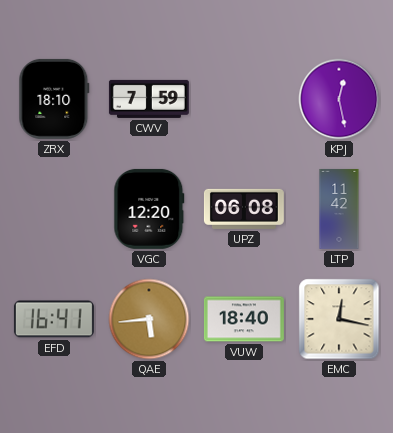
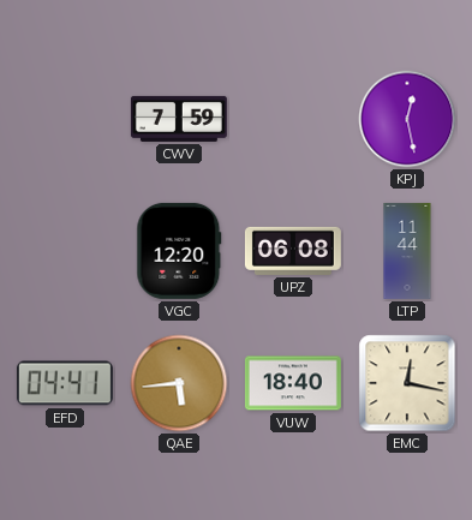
ZRX: 18:10 -> none (54, 99)
LTP: 11:42 -> 11:44 (407, 251)
EFD: 16:41 -> 04:41 (65, 383)
